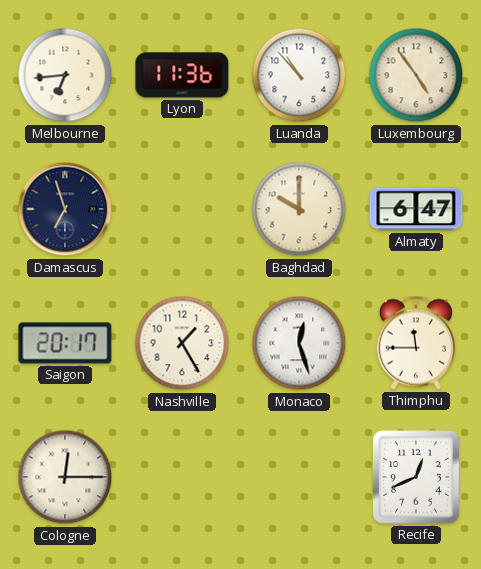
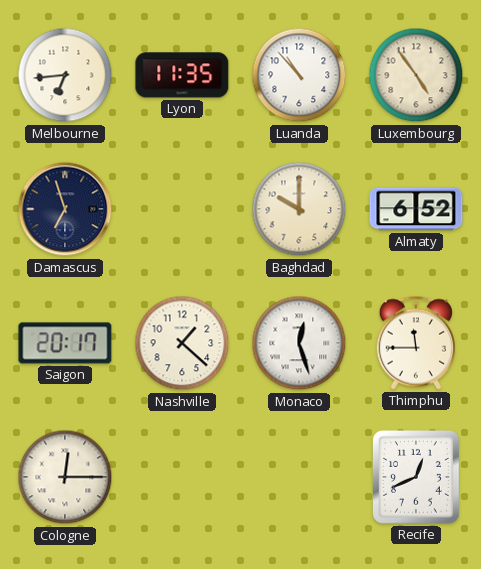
Lyon: 11:36 -> 11:35 (182, 75)
Almaty: 6:47 -> 6:52 (416, 209)
Nashville: 1:25 -> 1:22 (182, 343)
